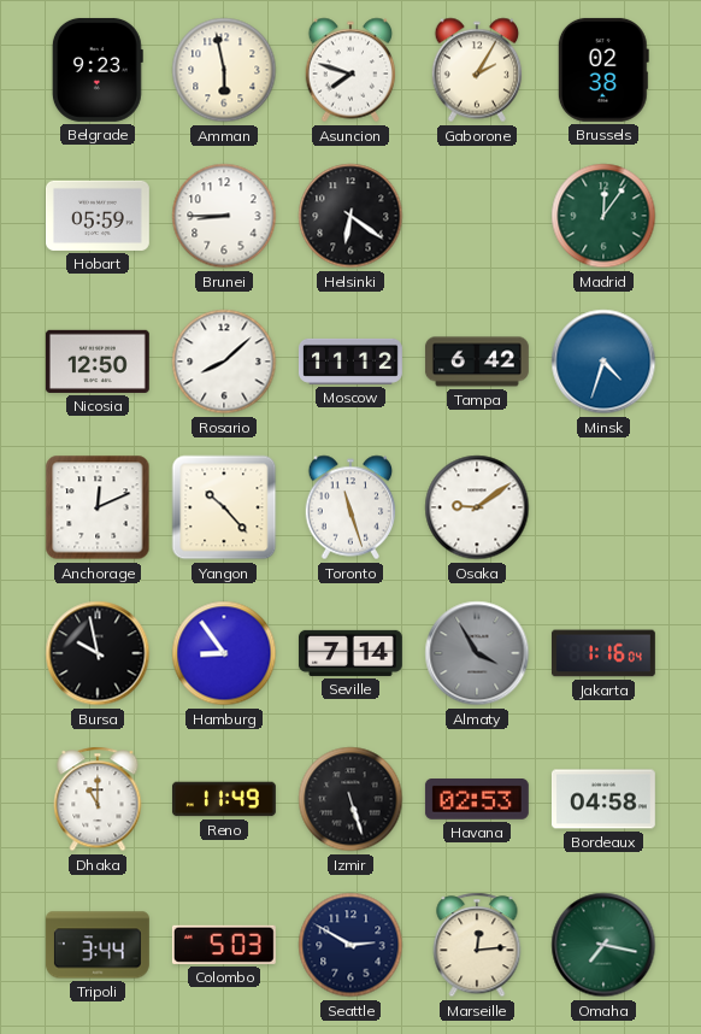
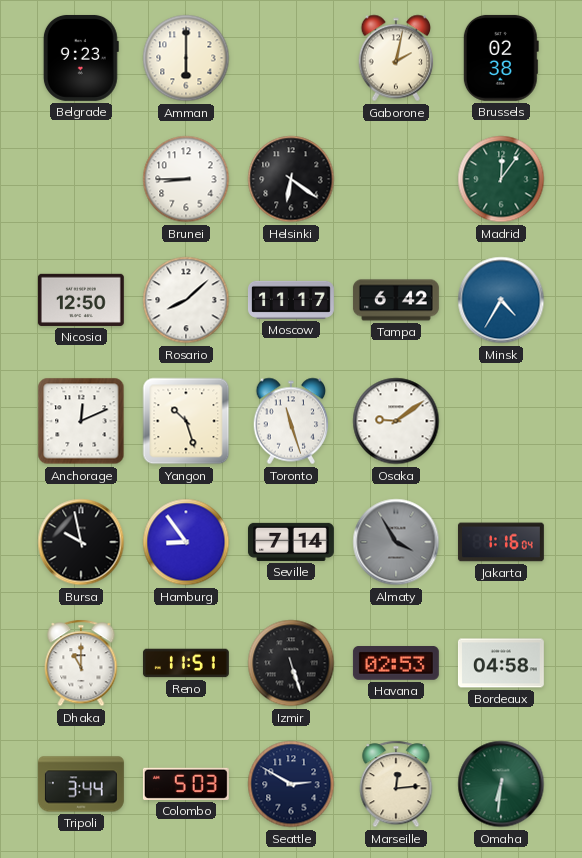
Amman: 5:58 -> 6:00 (186, 58)
Asuncion: 7:48 -> none (350, 70)
Gaborone: 2:05 -> 2:02 (396, 58)
Hobart: 05:59 -> none (98, 216)
Moscow: 11:12 -> 11:17 (291, 300)
Minsk: 4:33 -> 4:35 (501, 300)
Yangon: 10:23 -> 10:27 (186, 421)
Reno: 11:49 -> 11:51 (186, 663)
Omaha: 7:17 -> 6:31 (501, 784)
